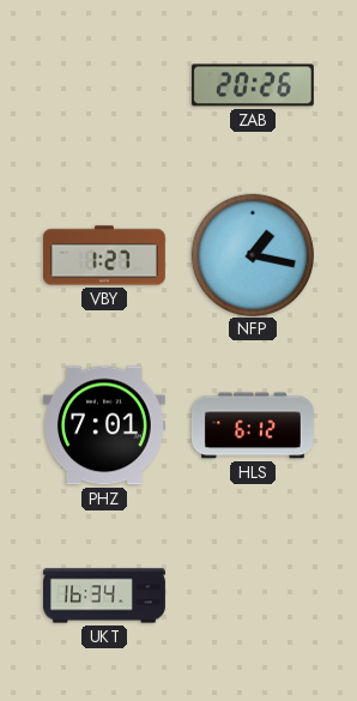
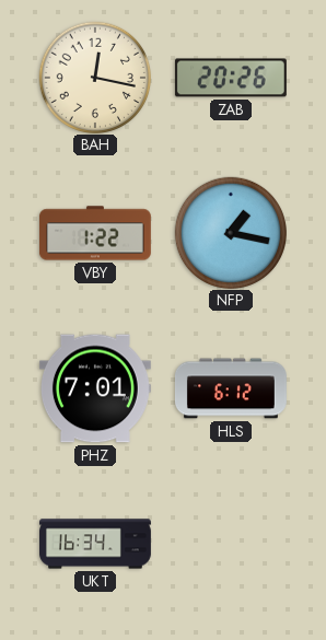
BAH: none -> 12:17 (94, 77)
VBY: 1:27 -> 1:22 (95, 233)
